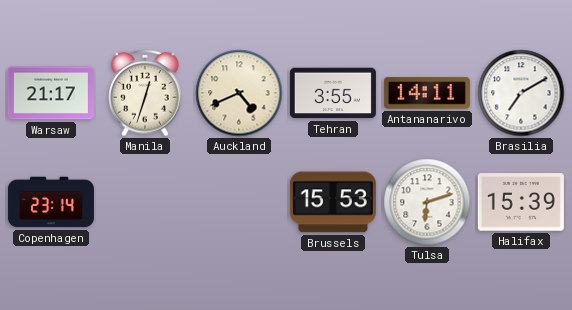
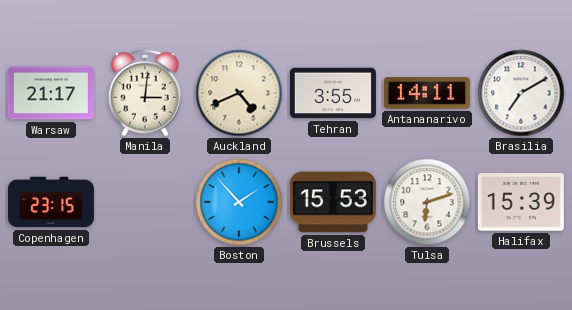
Manila: 12:33 -> 3:01 (145, 93)
Copenhagen: 23:14 -> 23:15 (51, 202)
Boston: none -> 1:53 (239, 202)
